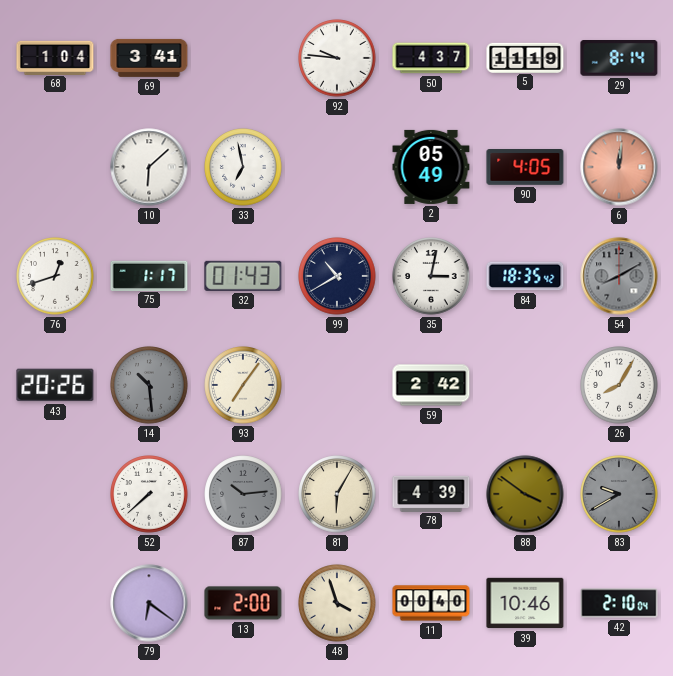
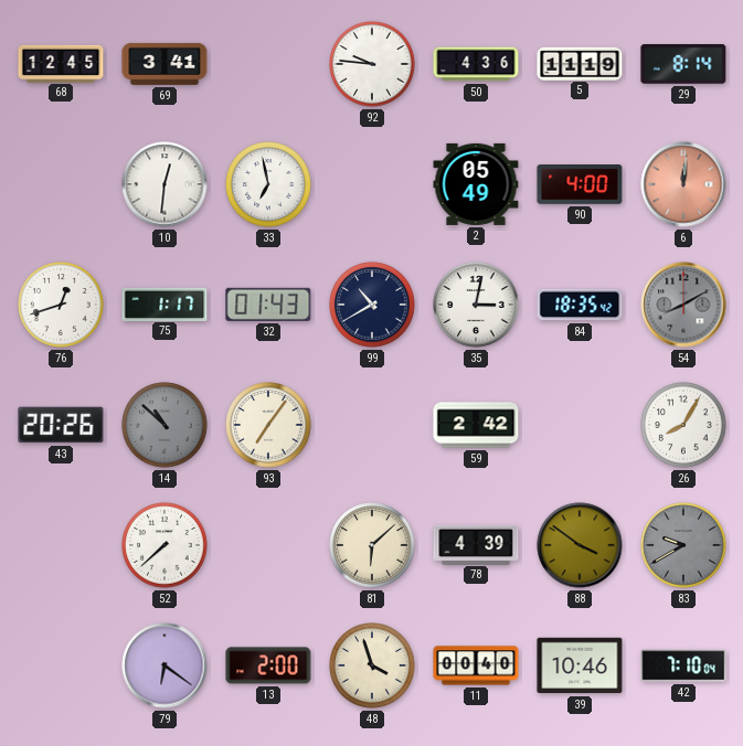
68: 1:04 -> 12:45 (61, 63)
50: 4:37 -> 4:36 (476, 64)
10: 6:08 -> 12:31 (164, 184)
90: 4:05 -> 4:00 (580, 185)
14: 10:29 -> 10:52 (164, 425)
87: 10:14 -> none (243, 494)
81: 6:05 -> 6:08 (372, 545)
42: 2:10 -> 7:10 (683, 665)
